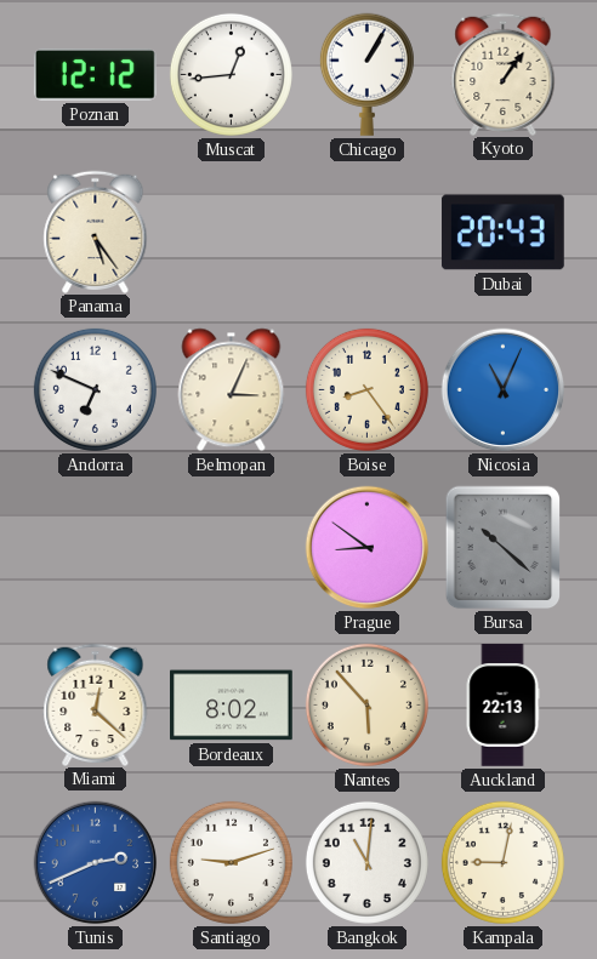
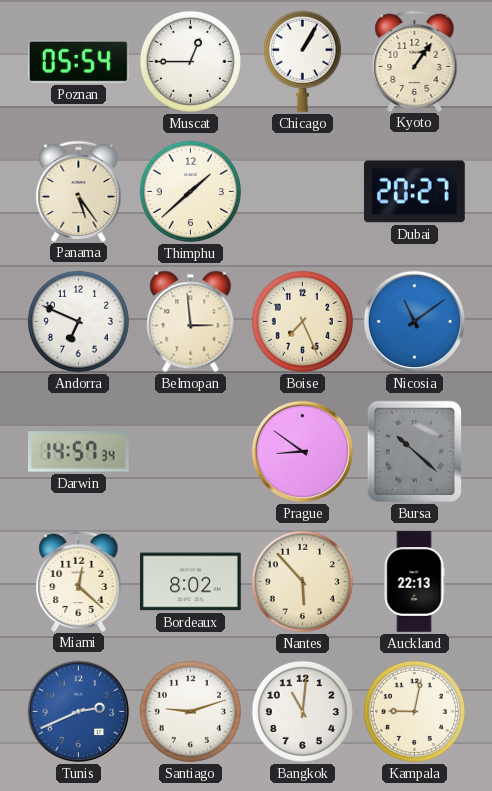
Poznan: 12:12 -> 05:54 (78, 61)
Muscat: 12:44 -> 12:45 (190, 61)
Thimphu: none -> 1:38 (190, 191)
Dubai: 20:43 -> 20:27 (414, 192)
Belmopan: 3:04 -> 2:59 (191, 322)
Boise: 8:24 -> 7:26 (302, 321)
Nicosia: 11:04 -> 11:09 (415, 322)
Darwin: none -> 14:57 (79, 452)
